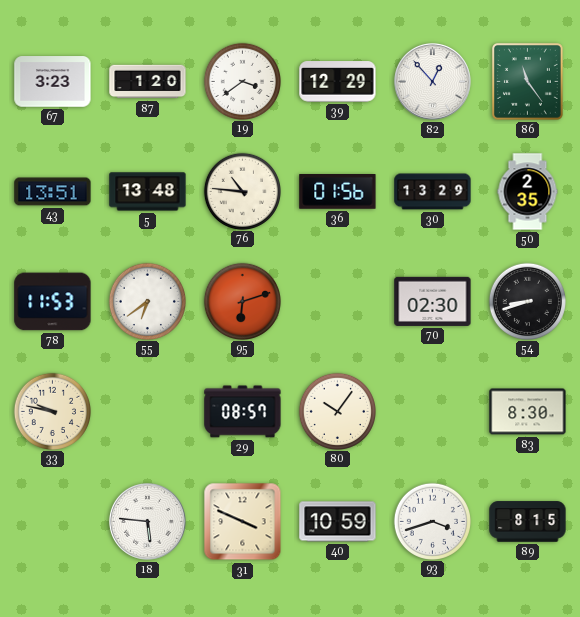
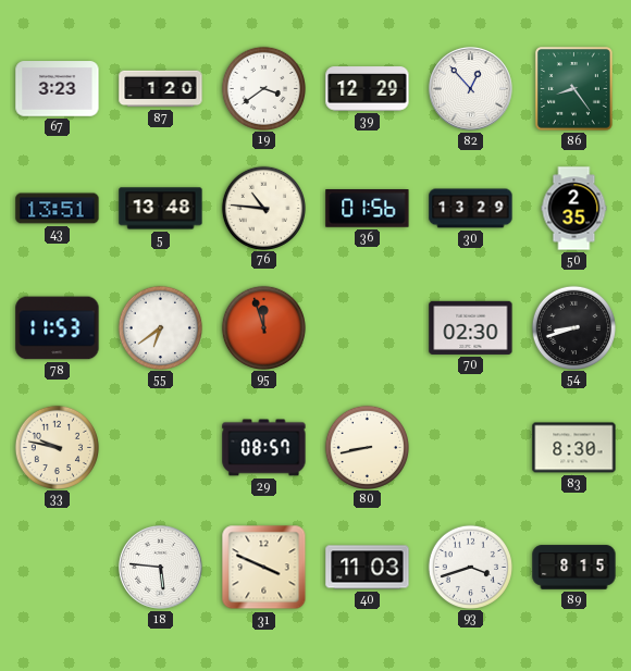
86: 11:24 -> 8:24 (573, 88)
95: 6:12 -> 11:57 (263, 327)
80: 10:06 -> 8:43 (367, 447)
40: 10:59 -> 11:03 (368, 568)
